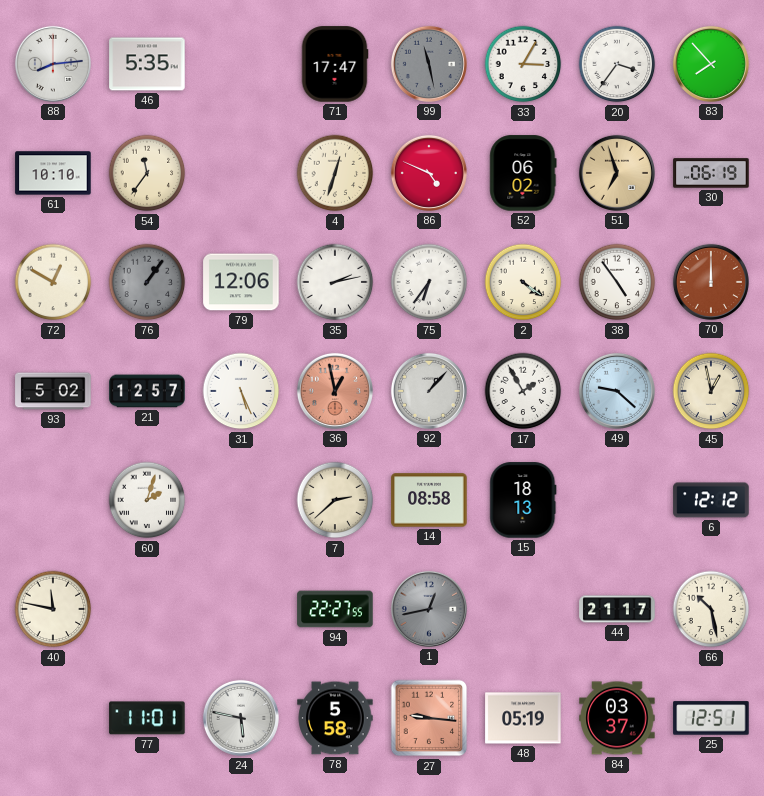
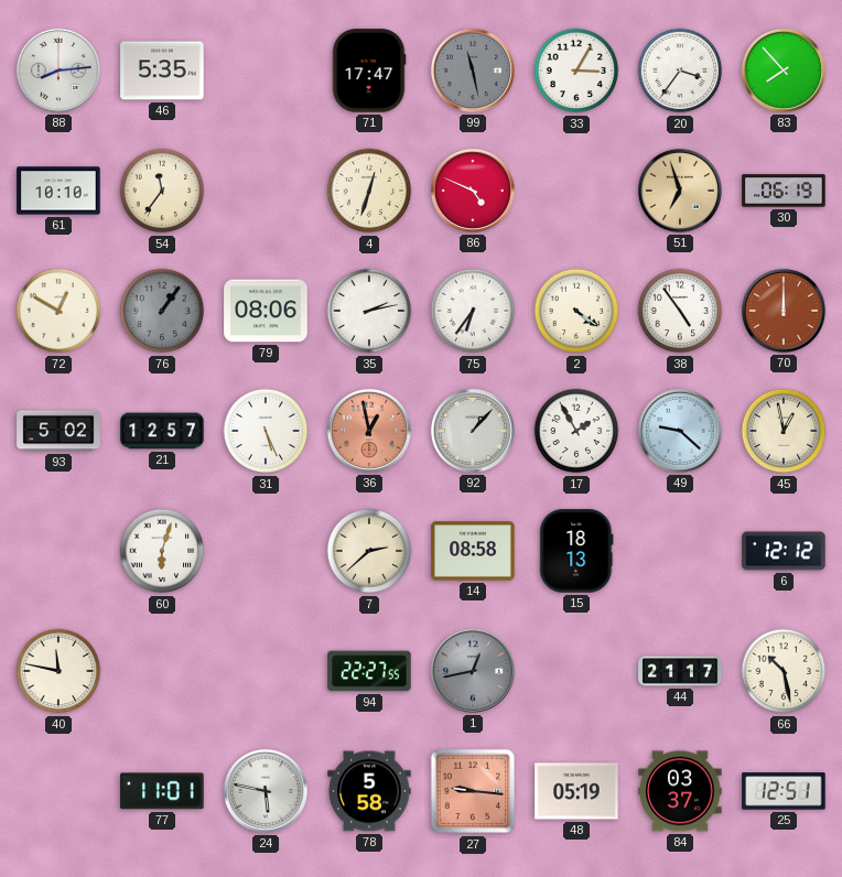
52: 06:02 -> none (523, 173)
79: 12:06 -> 08:06 (266, 311)
60: 2:03 -> 6:03 (162, 551)
